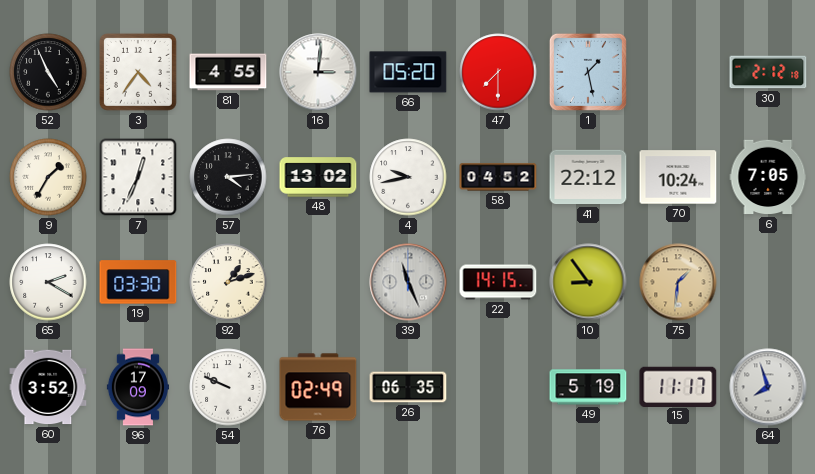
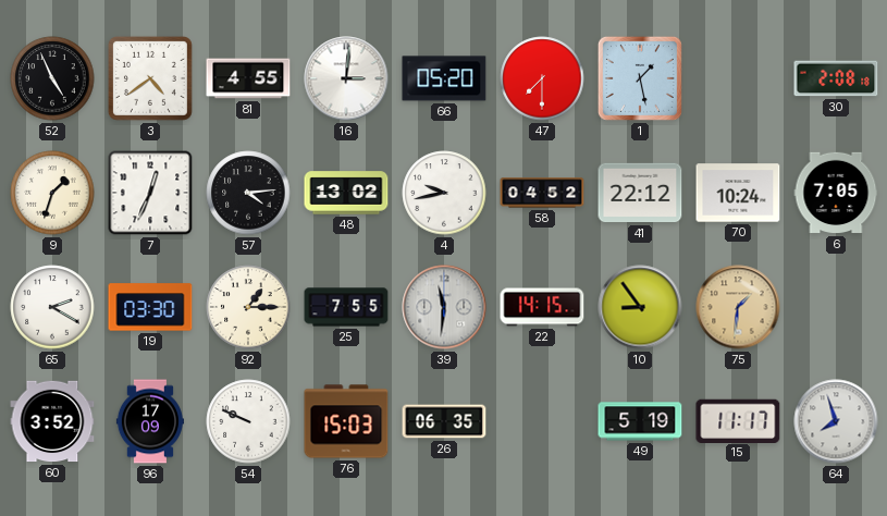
3: 4:36 -> 4:39 (150, 78)
30: 2:12 -> 2:08 (836, 78)
9: 1:35 -> 1:33 (52, 193)
92: 1:12 -> 1:15 (248, 307)
25: none -> 7:55 (346, 307)
39: 11:26 -> 11:31 (444, 307)
76: 02:49 -> 15:03 (346, 421)
